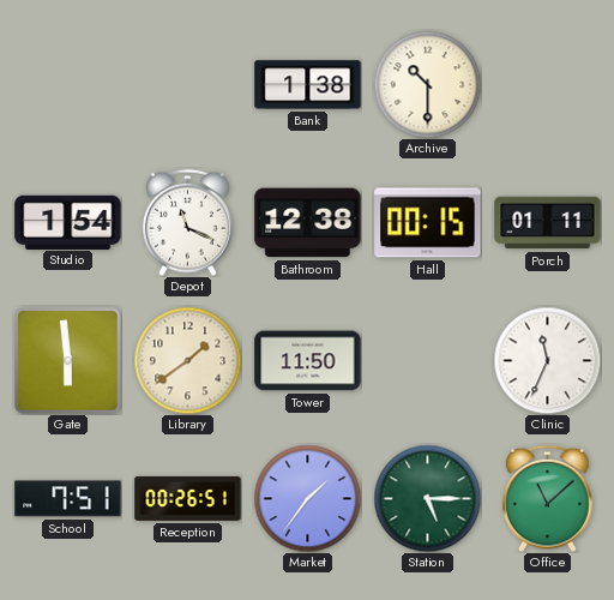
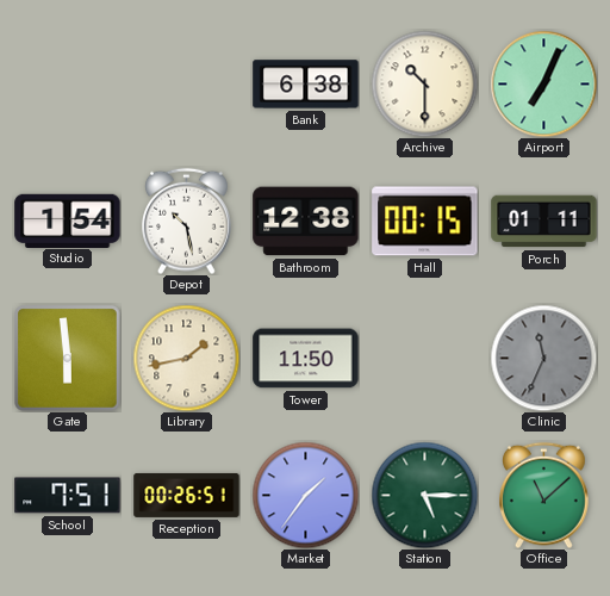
Bank: 1:38 -> 6:38 (306, 85)
Airport: none -> 7:04 (543, 83)
Depot: 11:19 -> 10:28 (187, 221)
Library: 1:39 -> 1:43 (186, 358)
Clinic dial: white -> grey (543, 358)
